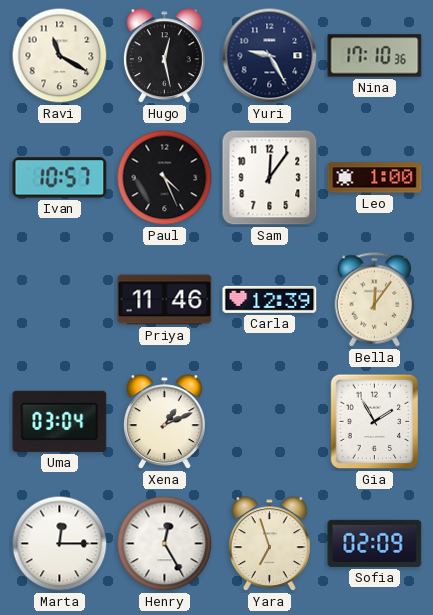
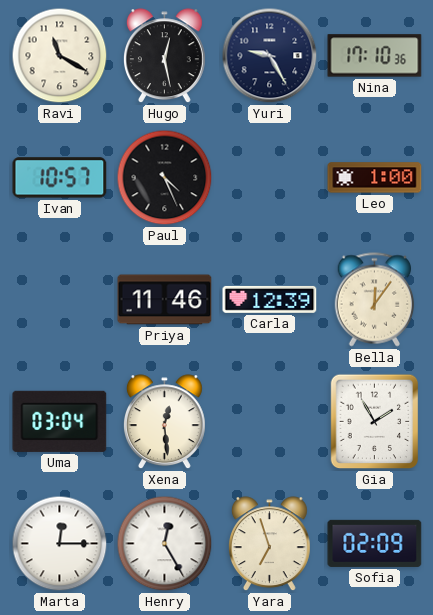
Sam: 12:06 -> none (270, 178)
Xena: 1:11 -> 12:29 (164, 422)
